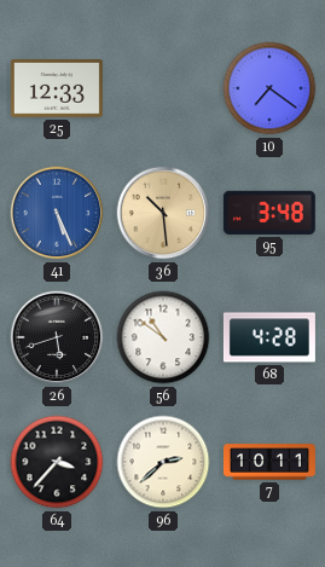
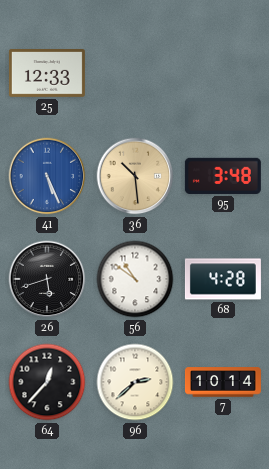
10: 7:21 -> none (269, 88)
64: 3:37 -> 12:37 (47, 382)
7: 10:11 -> 10:14 (223, 382)
